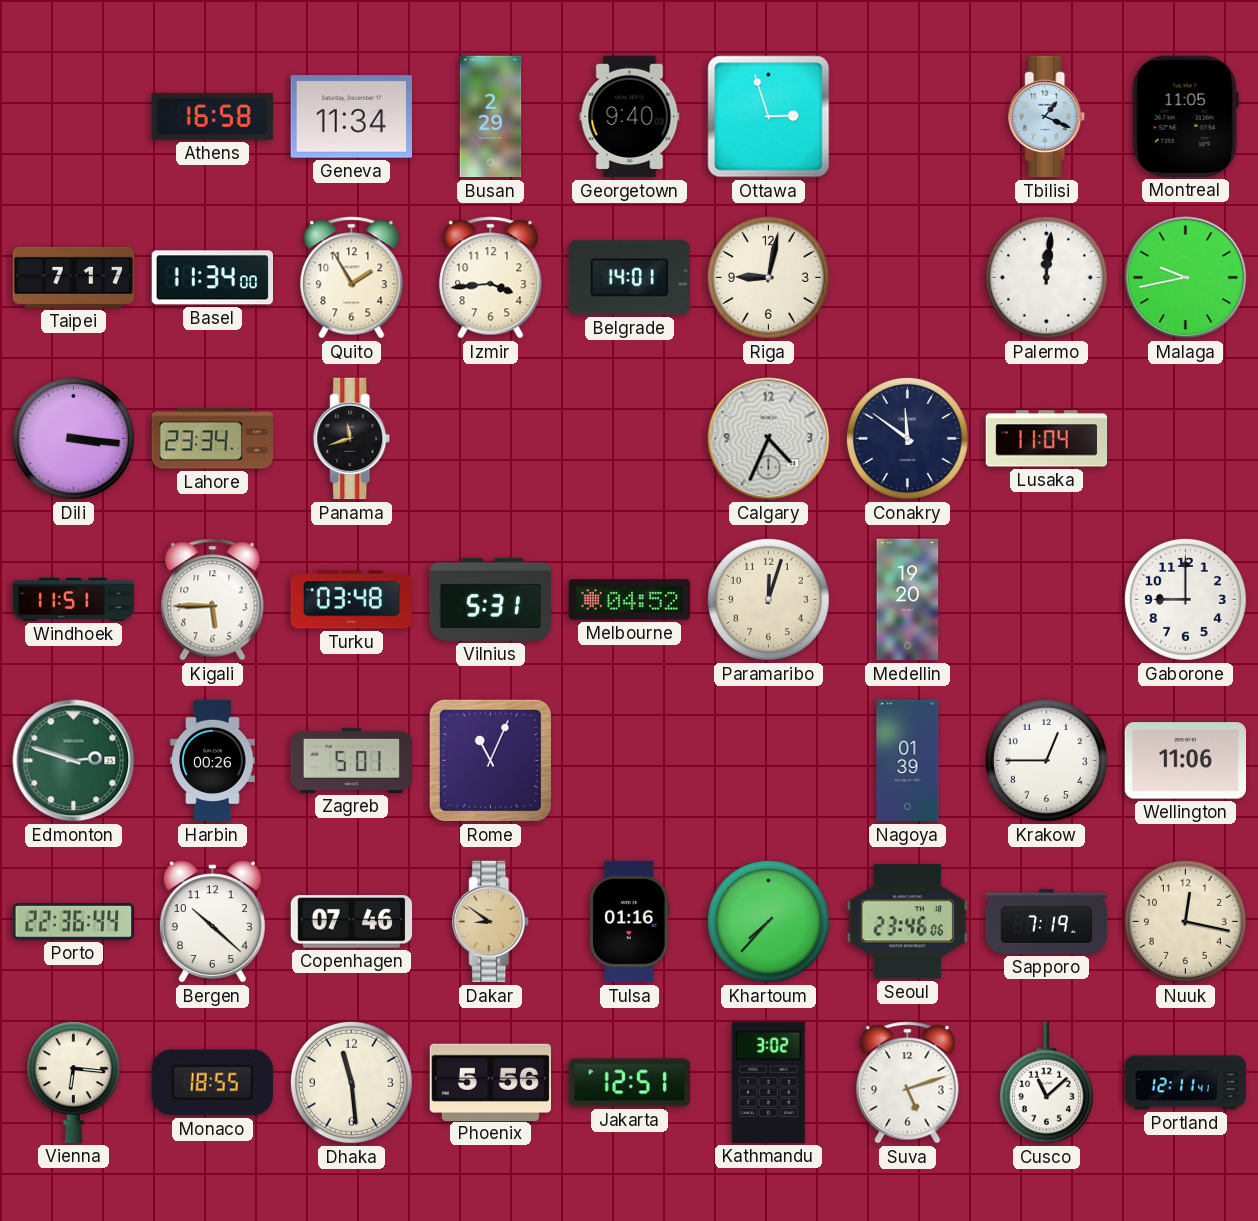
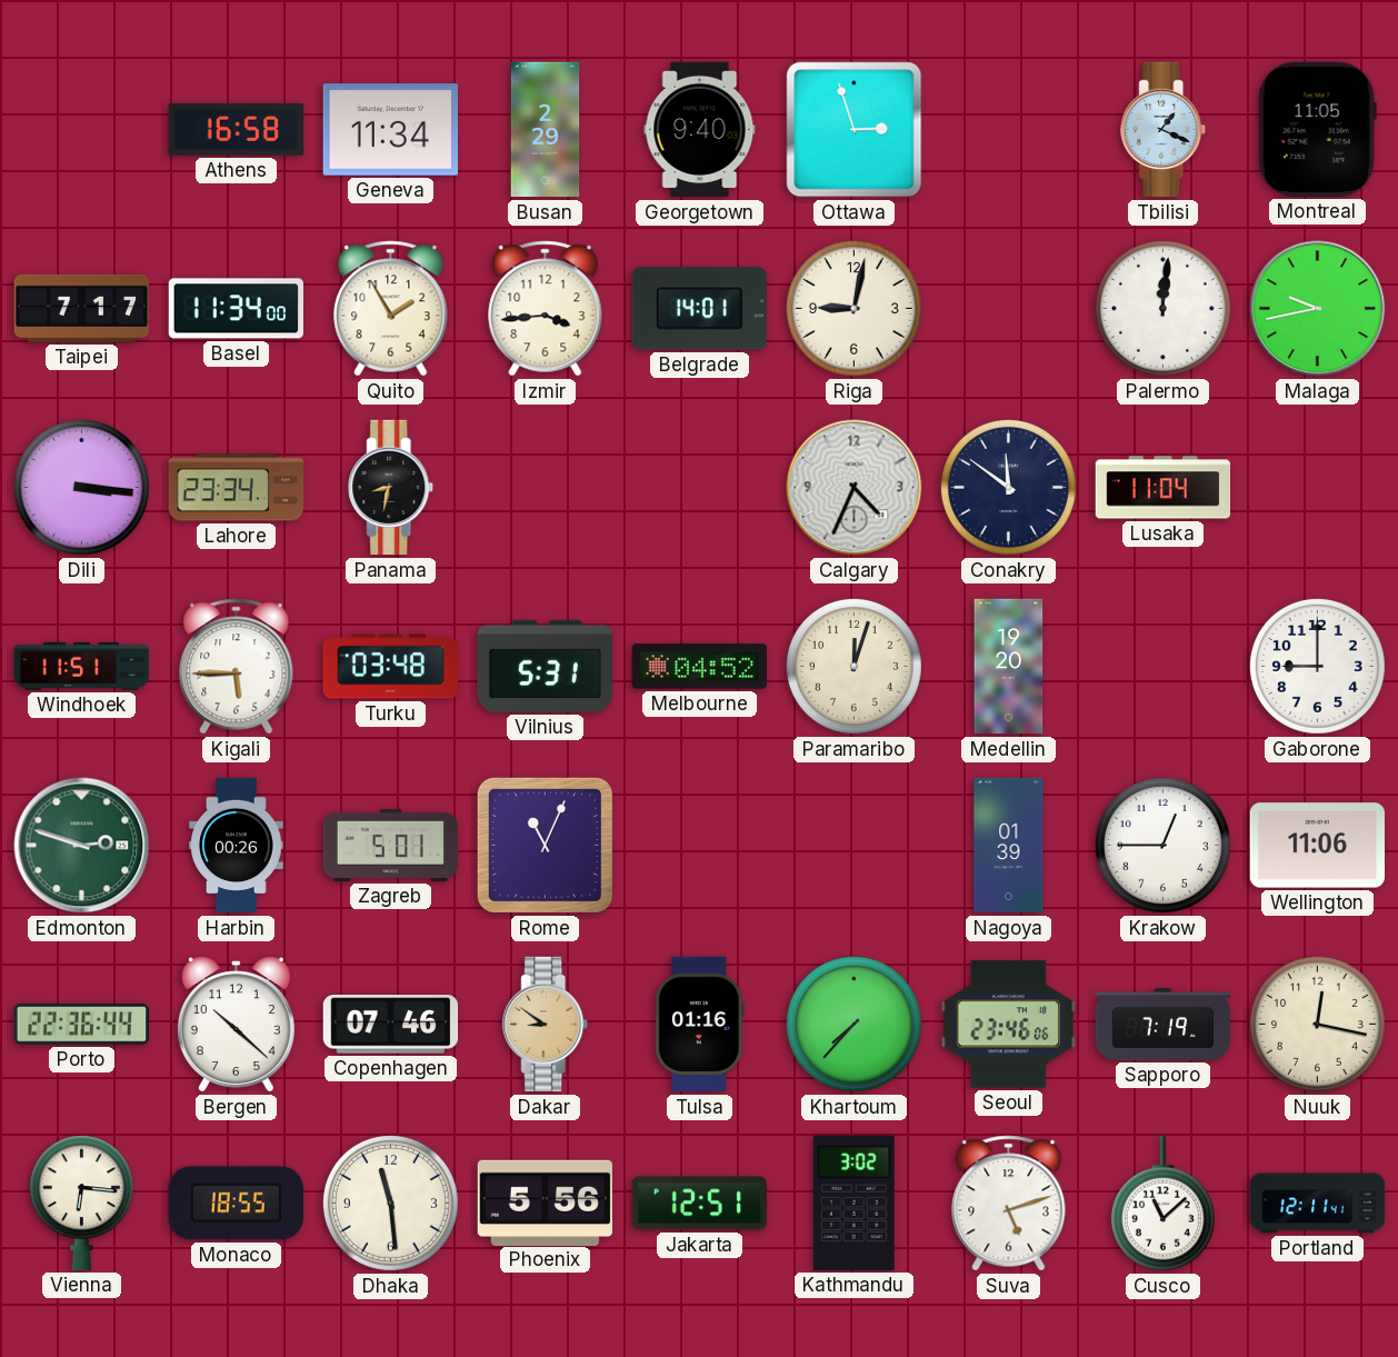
Panama: 11:42 -> 8:32 (391, 488)
